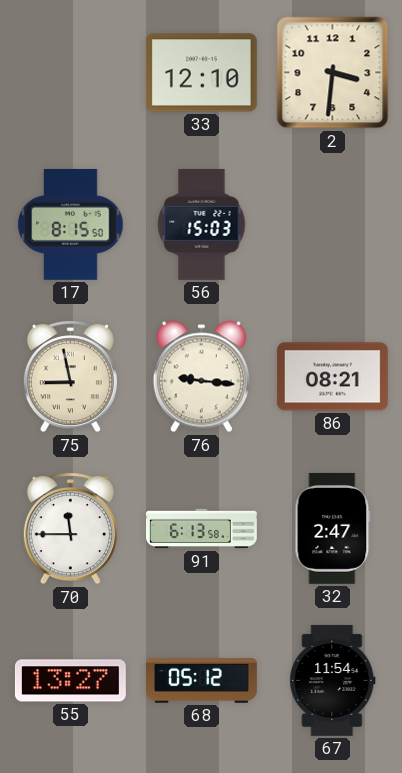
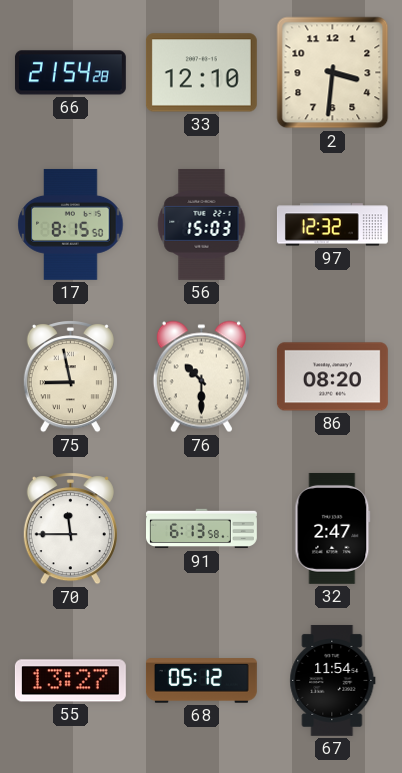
66: none -> 21:54 (70, 73)
97: none -> 12:32 (332, 225)
76: 9:16 -> 10:30 (201, 377)
86: 08:21 -> 08:20 (332, 377)
